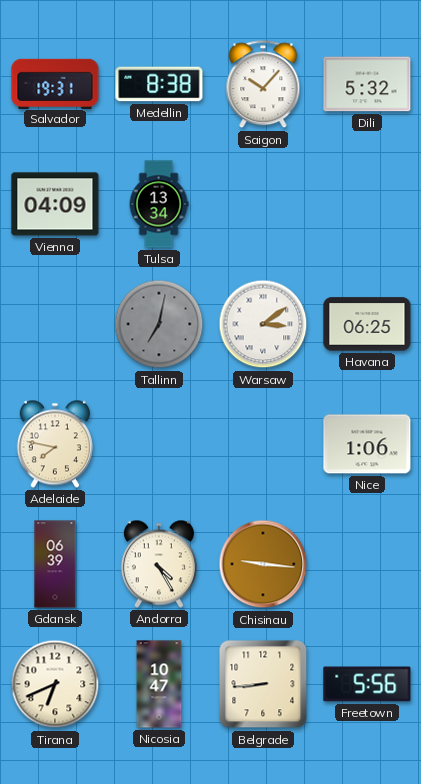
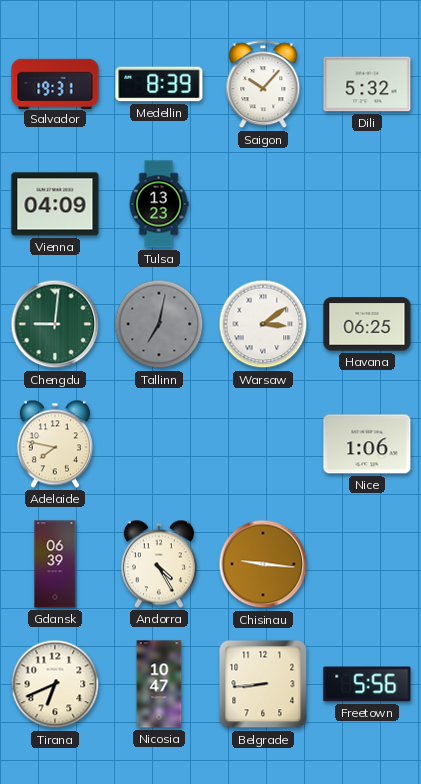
Medellin: 8:38 -> 8:39 (159, 84)
Tulsa: 13:34 -> 13:23 (159, 204)
Chengdu: none -> 9:01 (55, 324)
